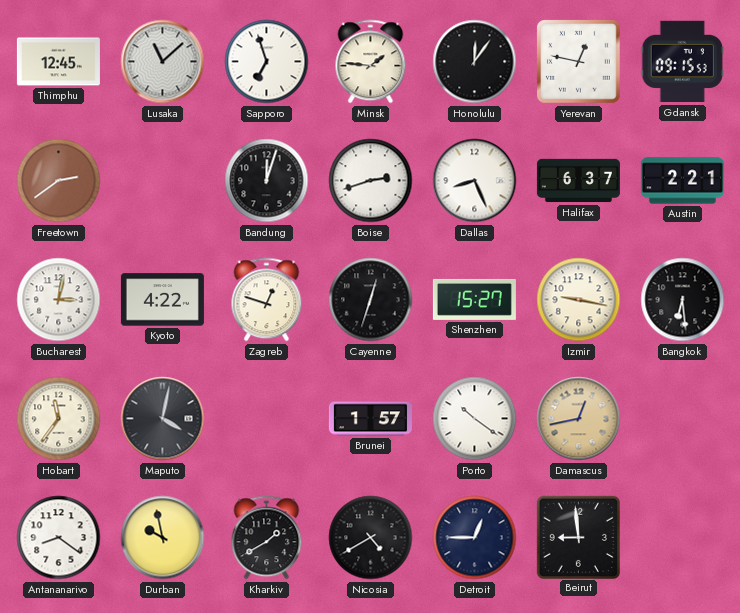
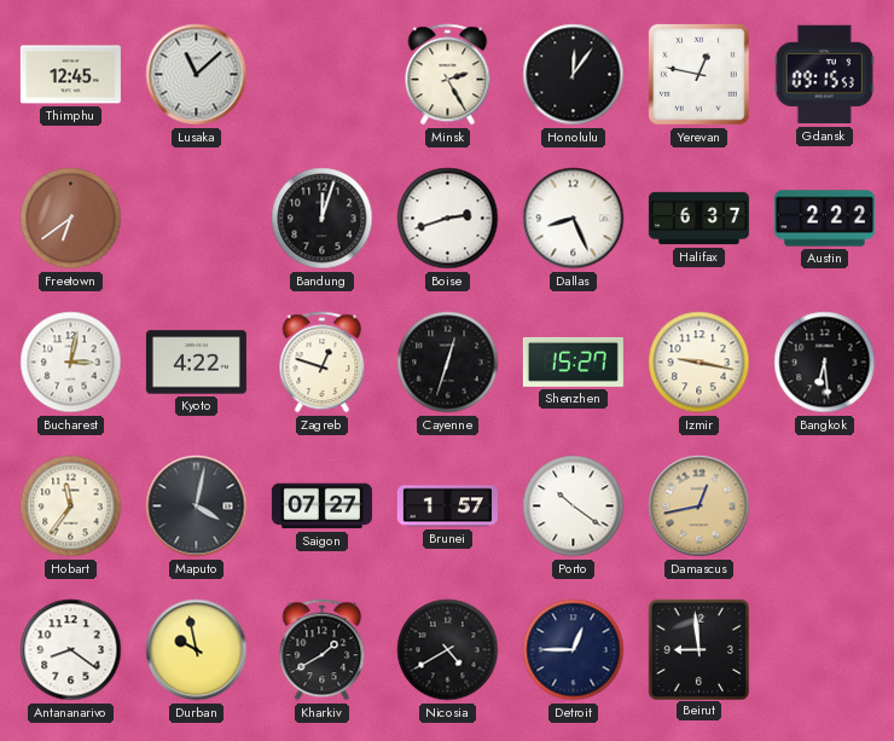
Sapporo: 6:57 -> none (267, 62)
Minsk: 1:46 -> 2:25 (448, 75)
Freetown: 2:39 -> 6:39 (71, 219)
Austin: 2:21 -> 2:22 (824, 219)
Saigon: none -> 07:27 (321, 506)
